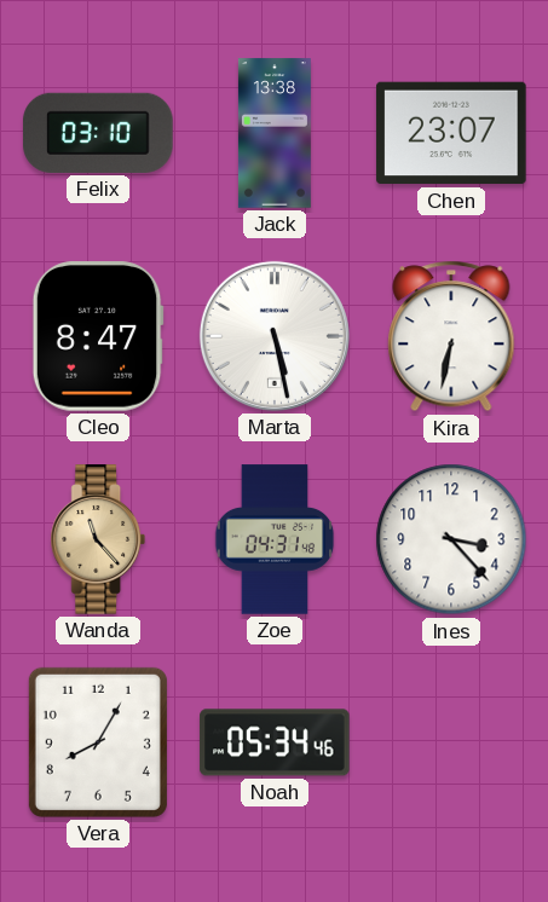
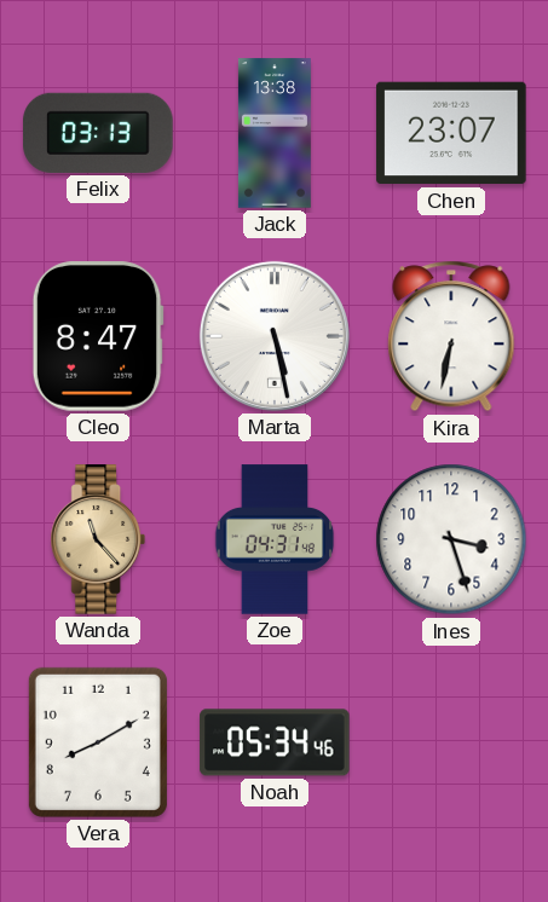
Felix: 03:10 -> 03:13 (98, 133)
Ines: 3:23 -> 3:27 (451, 539)
Vera: 8:05 -> 8:10 (98, 742)
